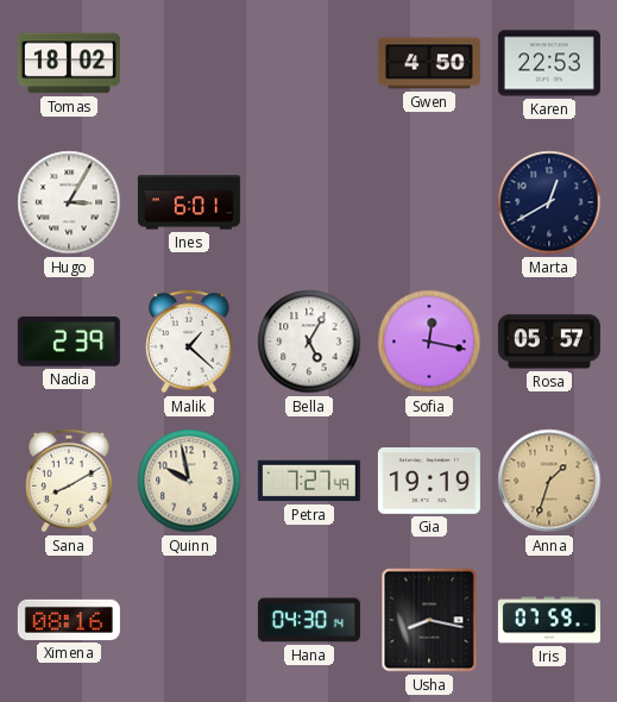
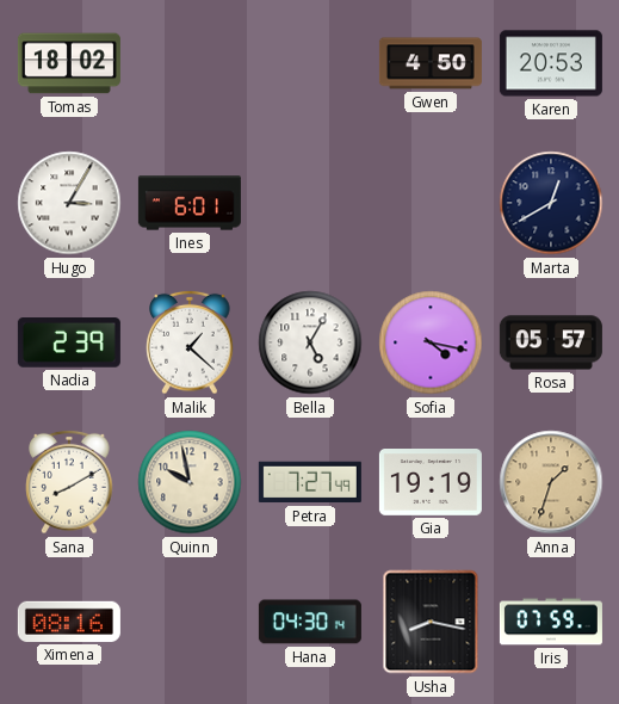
Karen: 22:53 -> 20:53 (551, 63)
Sofia: 12:17 -> 4:17 (431, 342)
